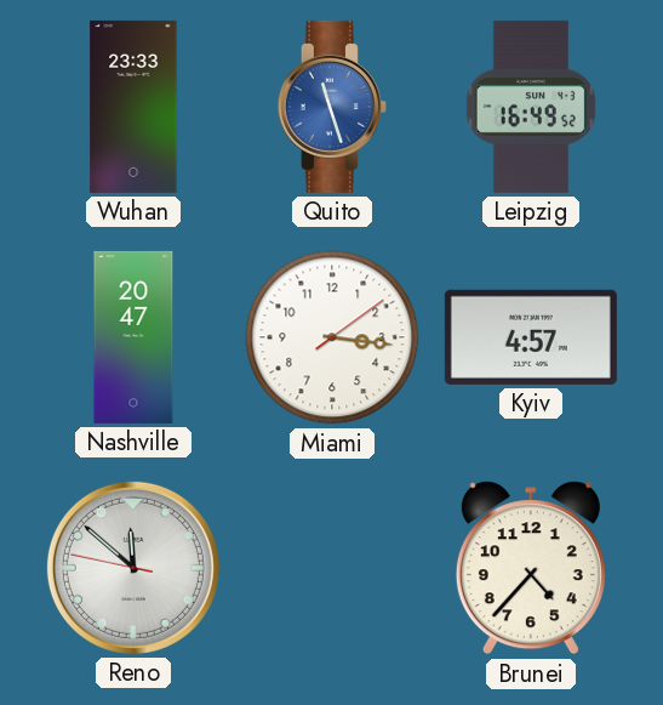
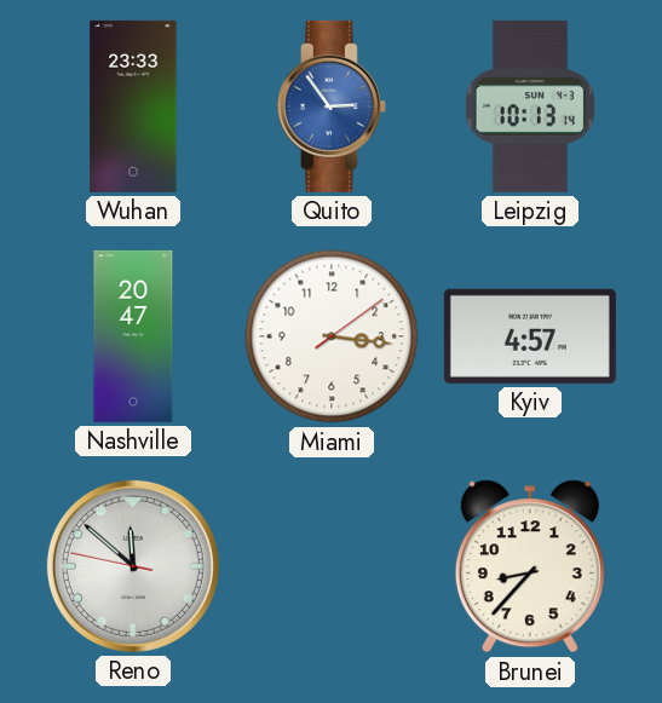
Quito: 11:27 -> 2:54 (332, 106)
Leipzig: 16:49 -> 10:13 (530, 106)
Brunei: 4:37 -> 8:37 (530, 566)
